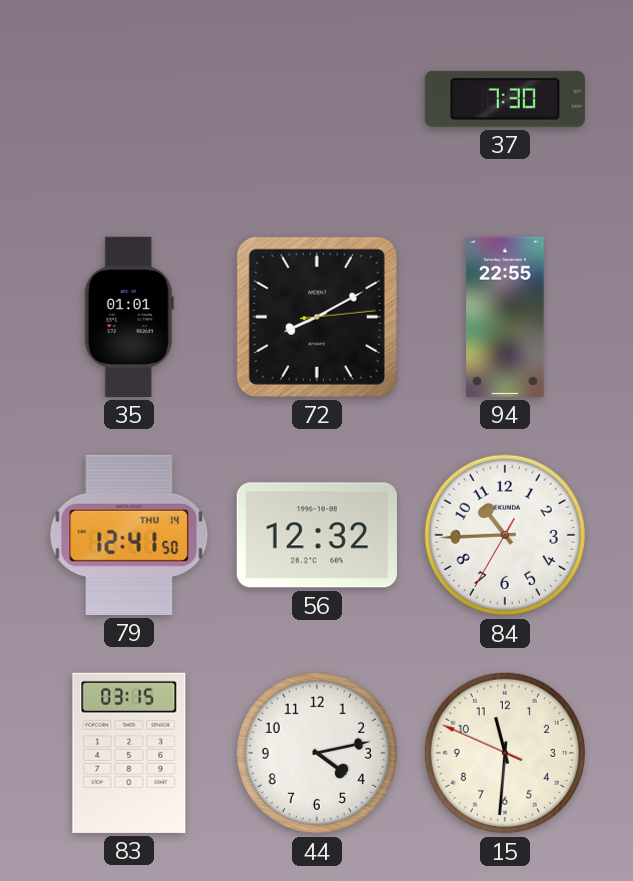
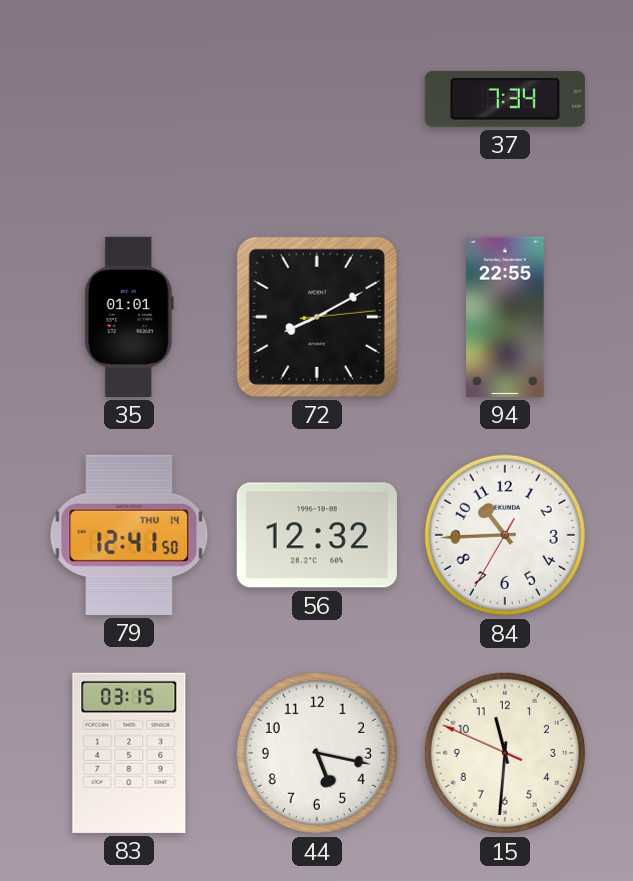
37: 7:30 -> 7:34 (505, 99)
44: 4:13 -> 5:17 (317, 753)
